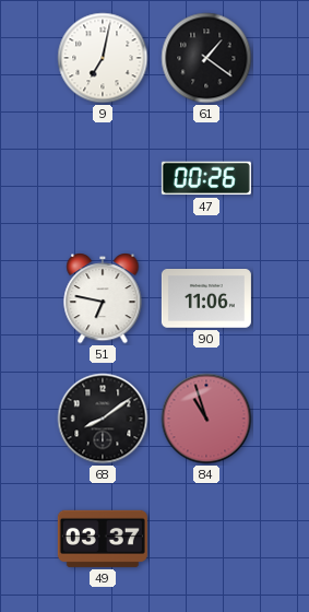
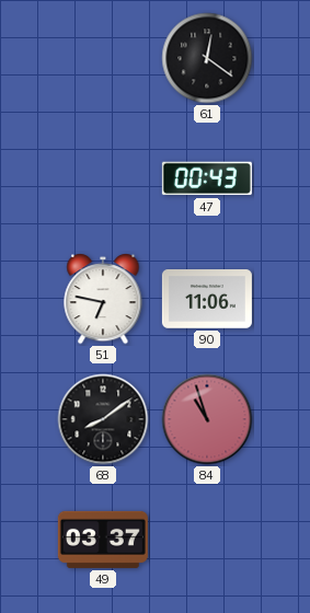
9: 7:02 -> none (103, 58)
61: 1:21 -> 12:21 (207, 58)
47: 00:26 -> 00:43 (207, 178)
